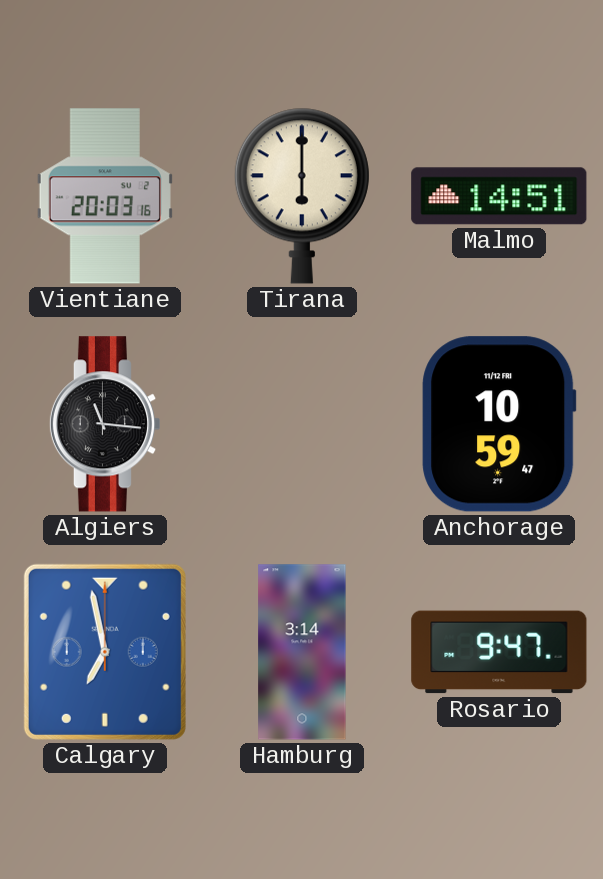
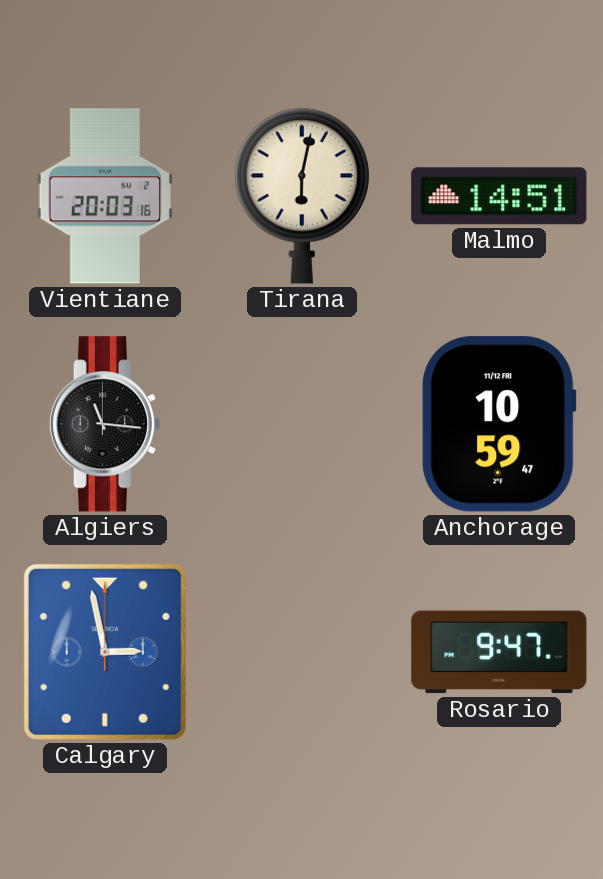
Tirana: 6:00 -> 6:02 (302, 196)
Calgary: 6:58 -> 2:58 (105, 652)
Hamburg: 3:14 -> none (302, 652)
